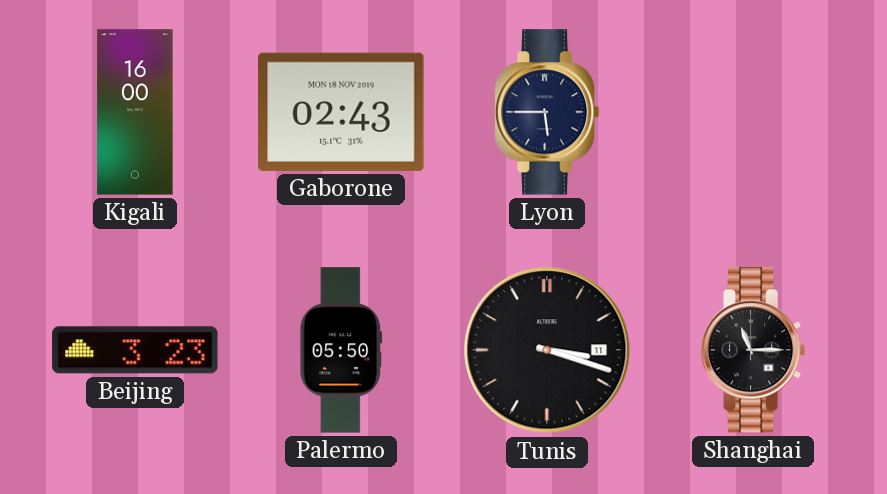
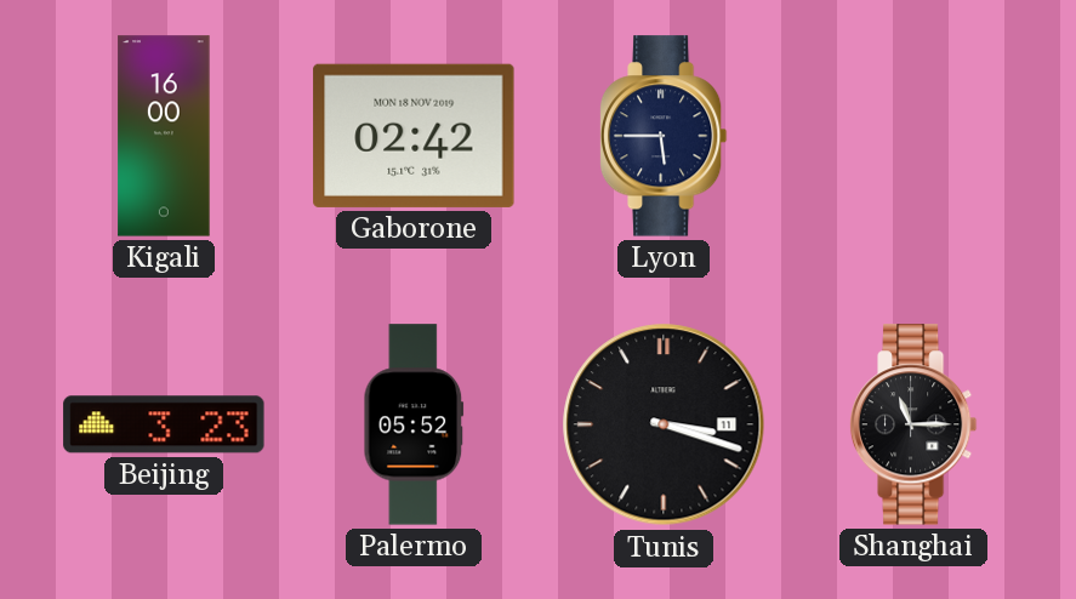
Gaborone: 02:43 -> 02:42 (414, 136)
Palermo: 05:50 -> 05:52 (414, 424)
